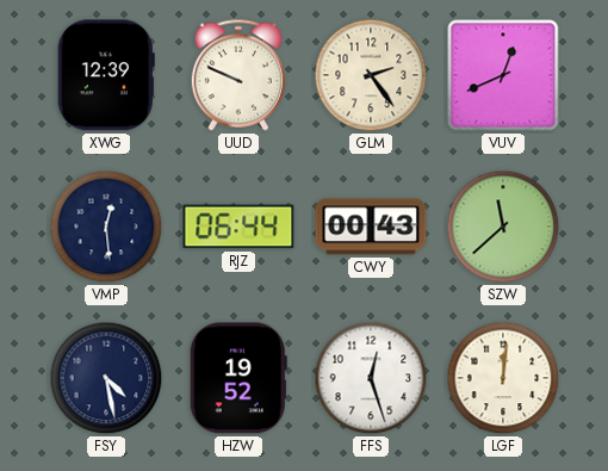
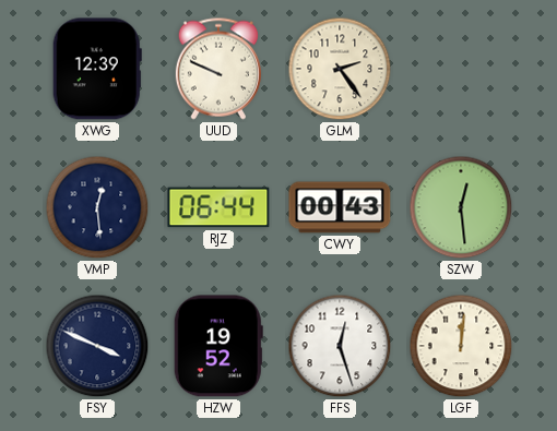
VUV: 12:41 -> none (503, 75)
SZW: 11:38 -> 12:29 (461, 207)
FSY: 4:28 -> 3:49 (97, 346)
